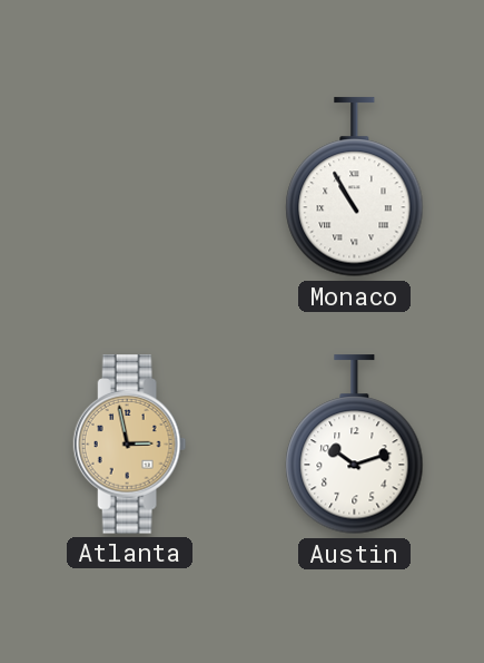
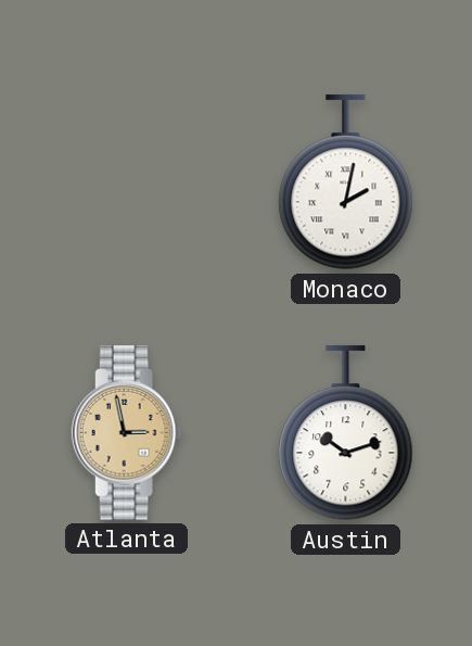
Monaco: 10:55 -> 2:02 (346, 182)
